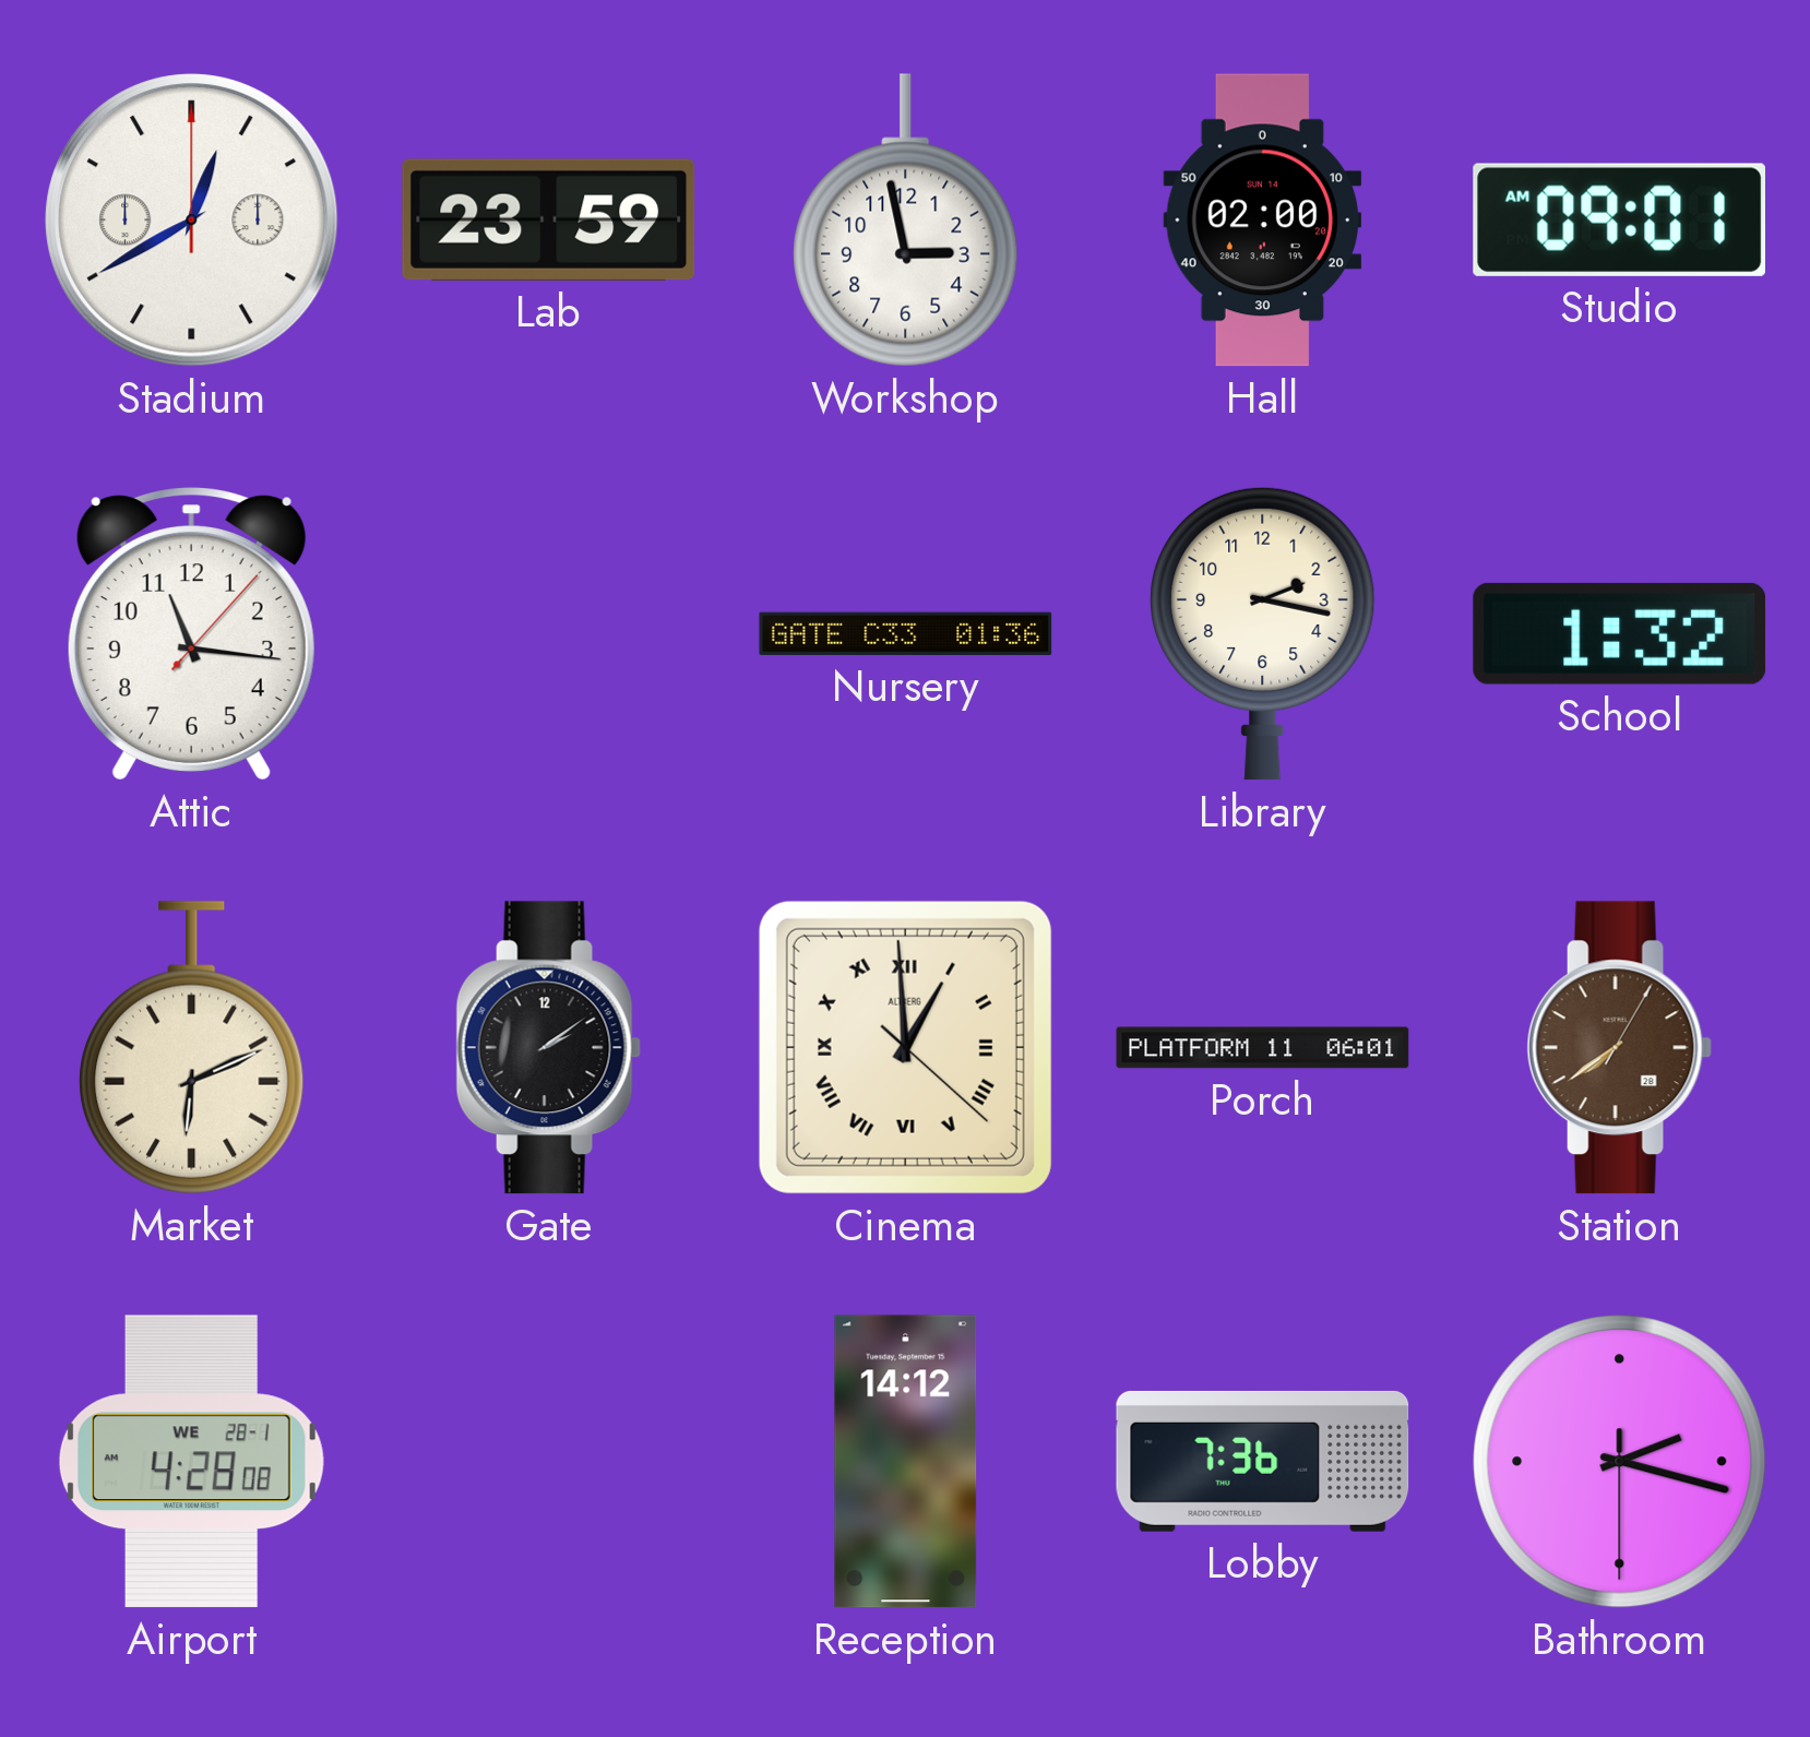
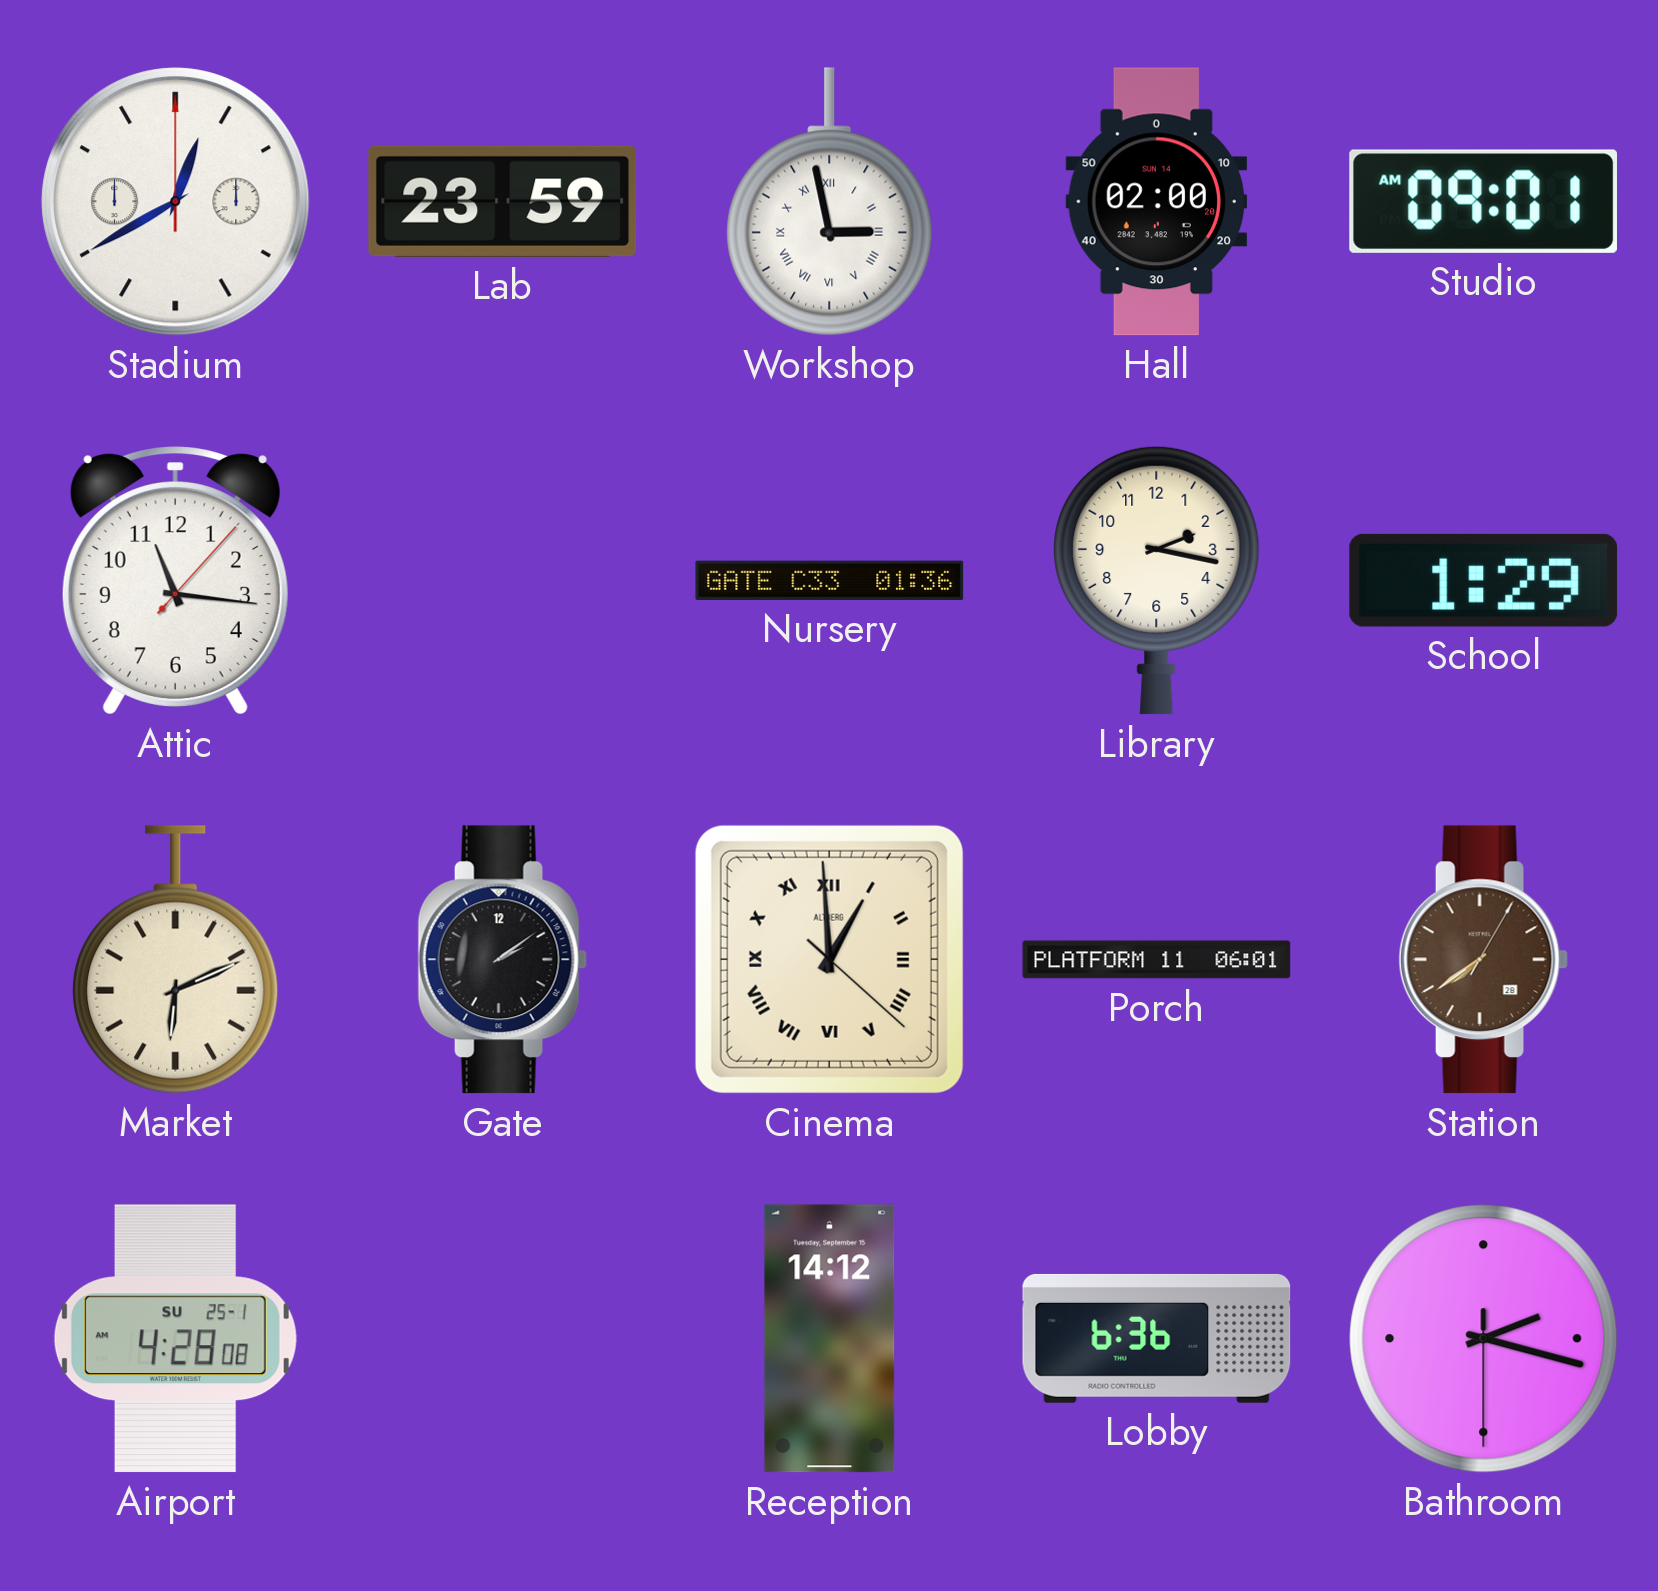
Workshop numerals: Arabic -> Roman (830, 202)
School: 1:32 -> 1:29 (1484, 580)
Airport date: WE 28-1 -> SU 25-1 (175, 1339)
Lobby: 7:36 -> 6:36 (1157, 1338)
